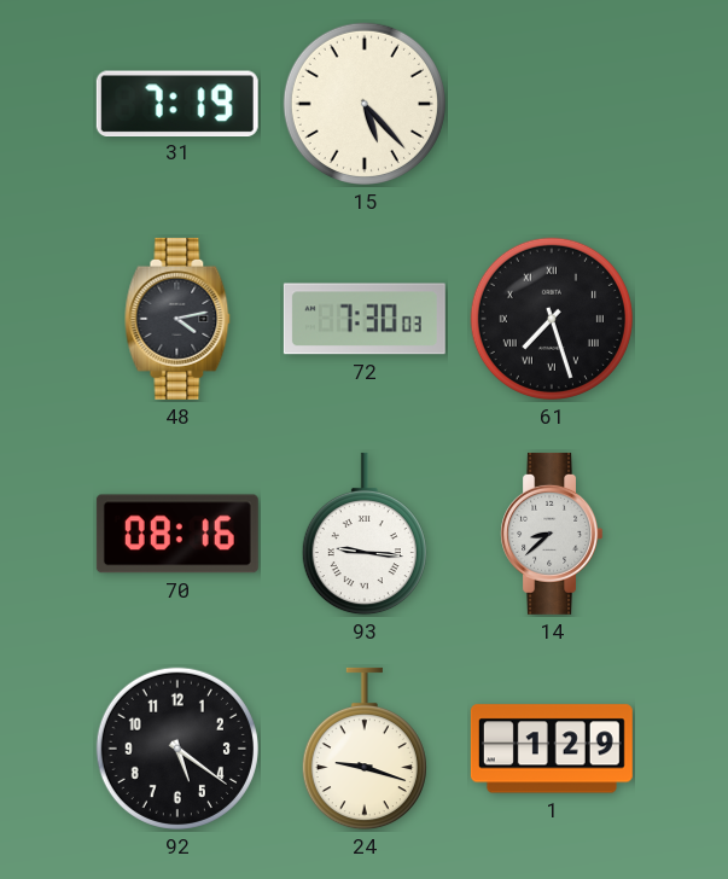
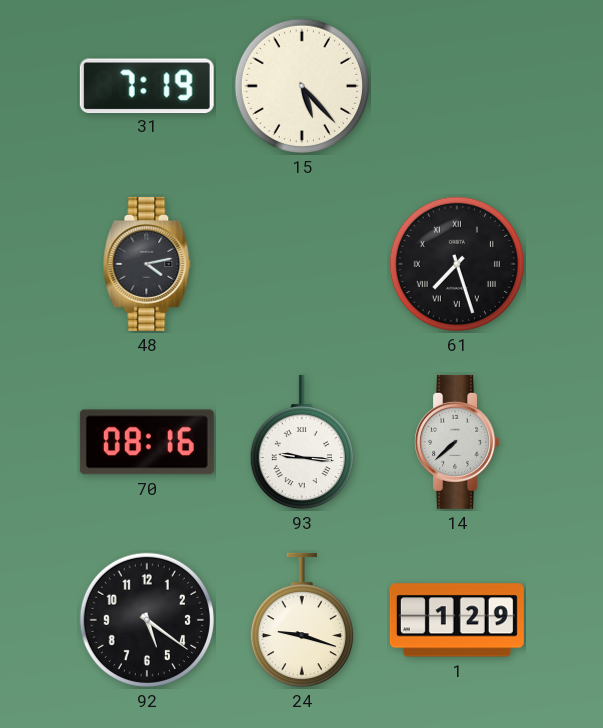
72: 7:30 -> none (365, 319)
14: 8:38 -> 7:38 (456, 442)
